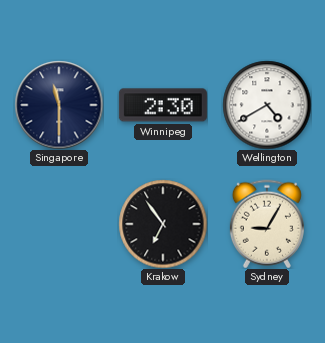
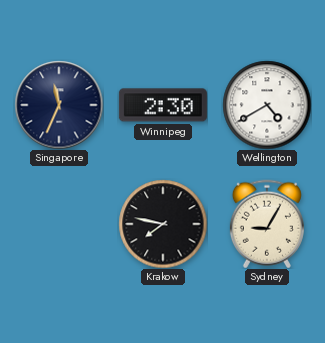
Singapore: 11:30 -> 11:34 (59, 105)
Krakow: 6:54 -> 7:47 (163, 224)
